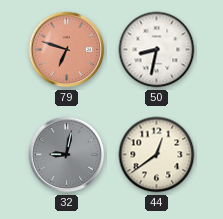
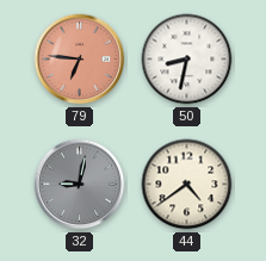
79: 6:48 -> 6:46 (80, 60)
44: 12:39 -> 4:39 (187, 185)
